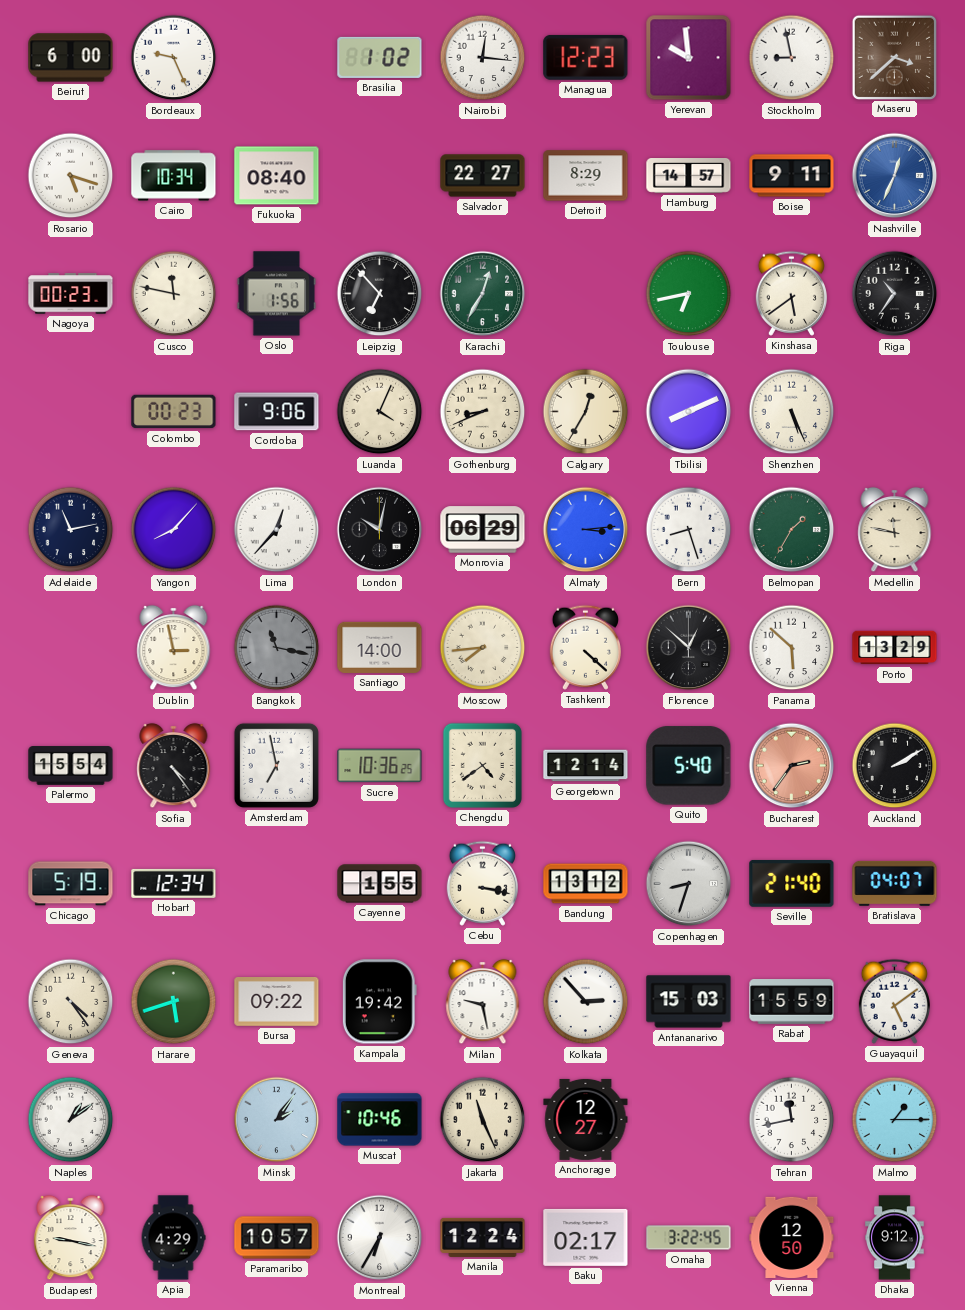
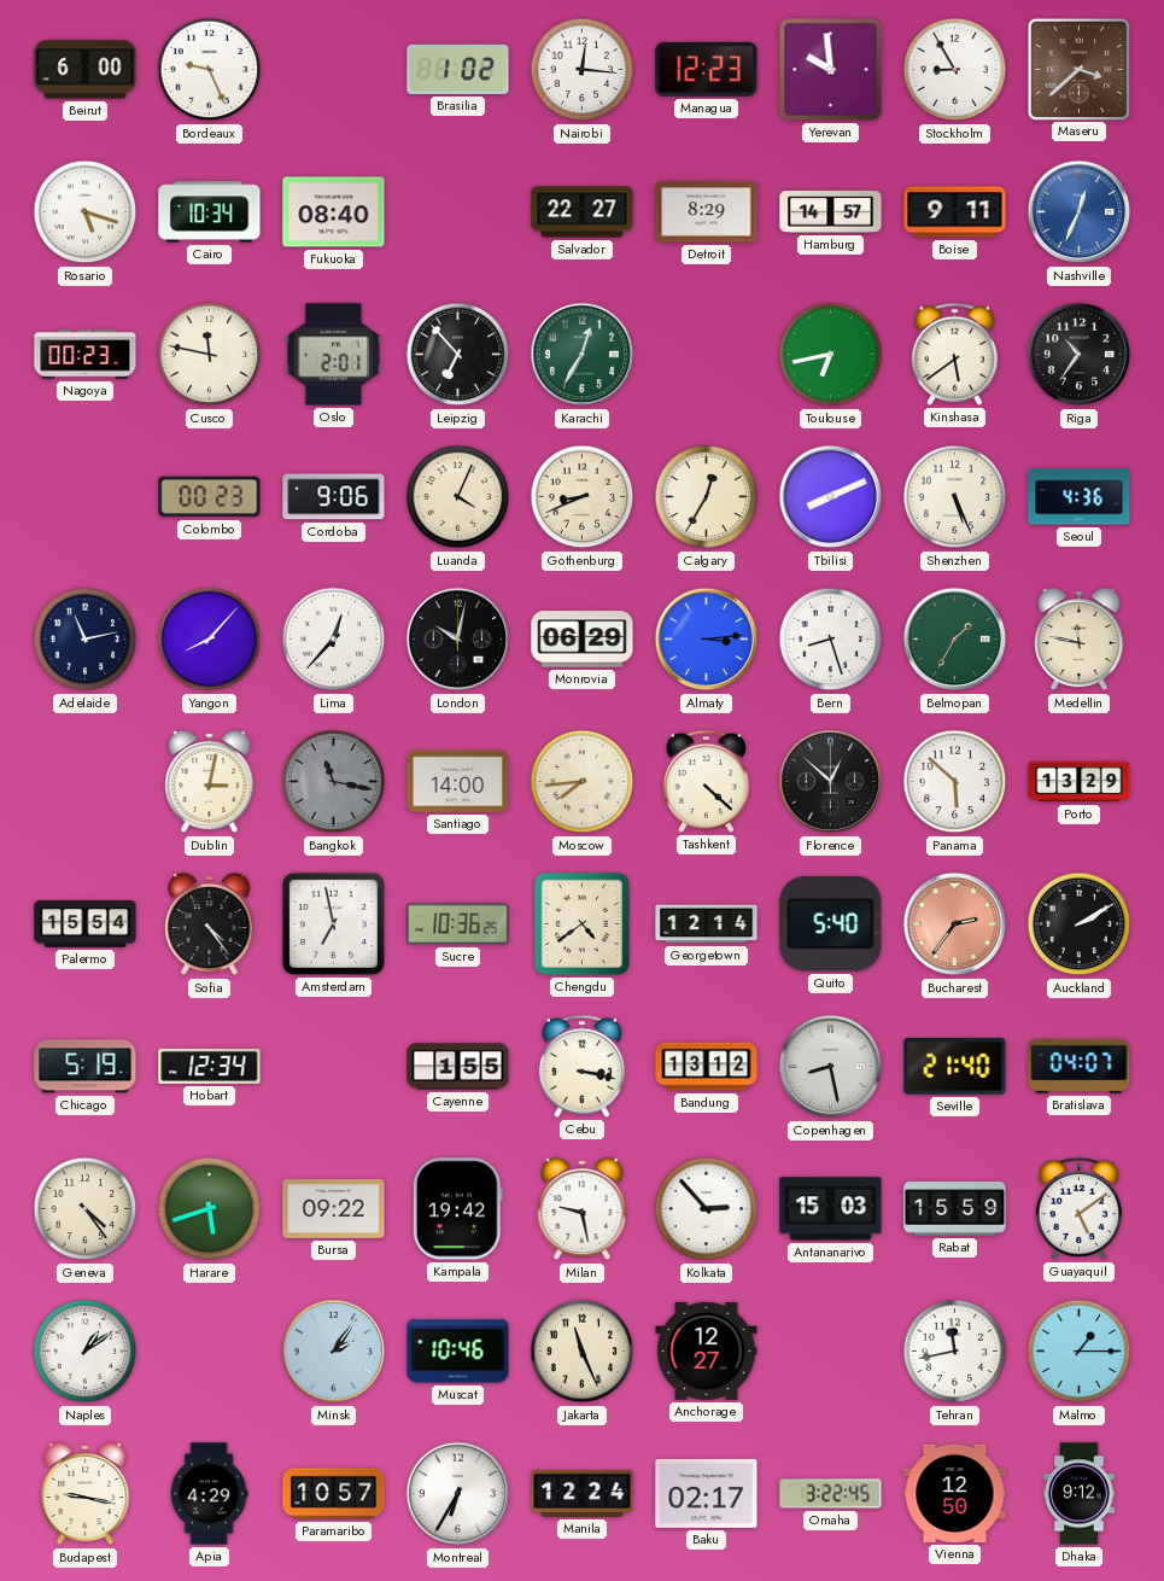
Stockholm: 8:58 -> 8:55 (955, 70)
Oslo: 1:56 -> 2:01 (334, 355)
Seoul: none -> 4:36 (1080, 497)
Dublin: 2:58 -> 3:02 (210, 782)
Copenhagen: 8:33 -> 8:28 (831, 1067)
